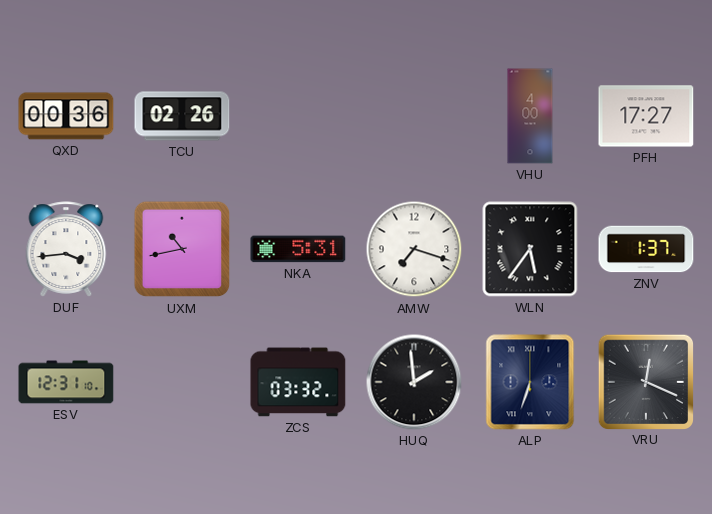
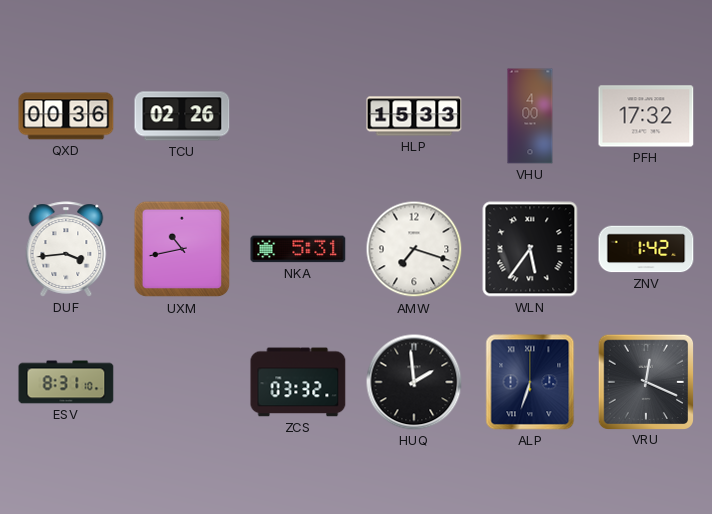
HLP: none -> 15:33 (414, 116)
PFH: 17:27 -> 17:32 (646, 116)
ZNV: 1:37 -> 1:42 (646, 249)
ESV: 12:31 -> 8:31 (66, 382)
